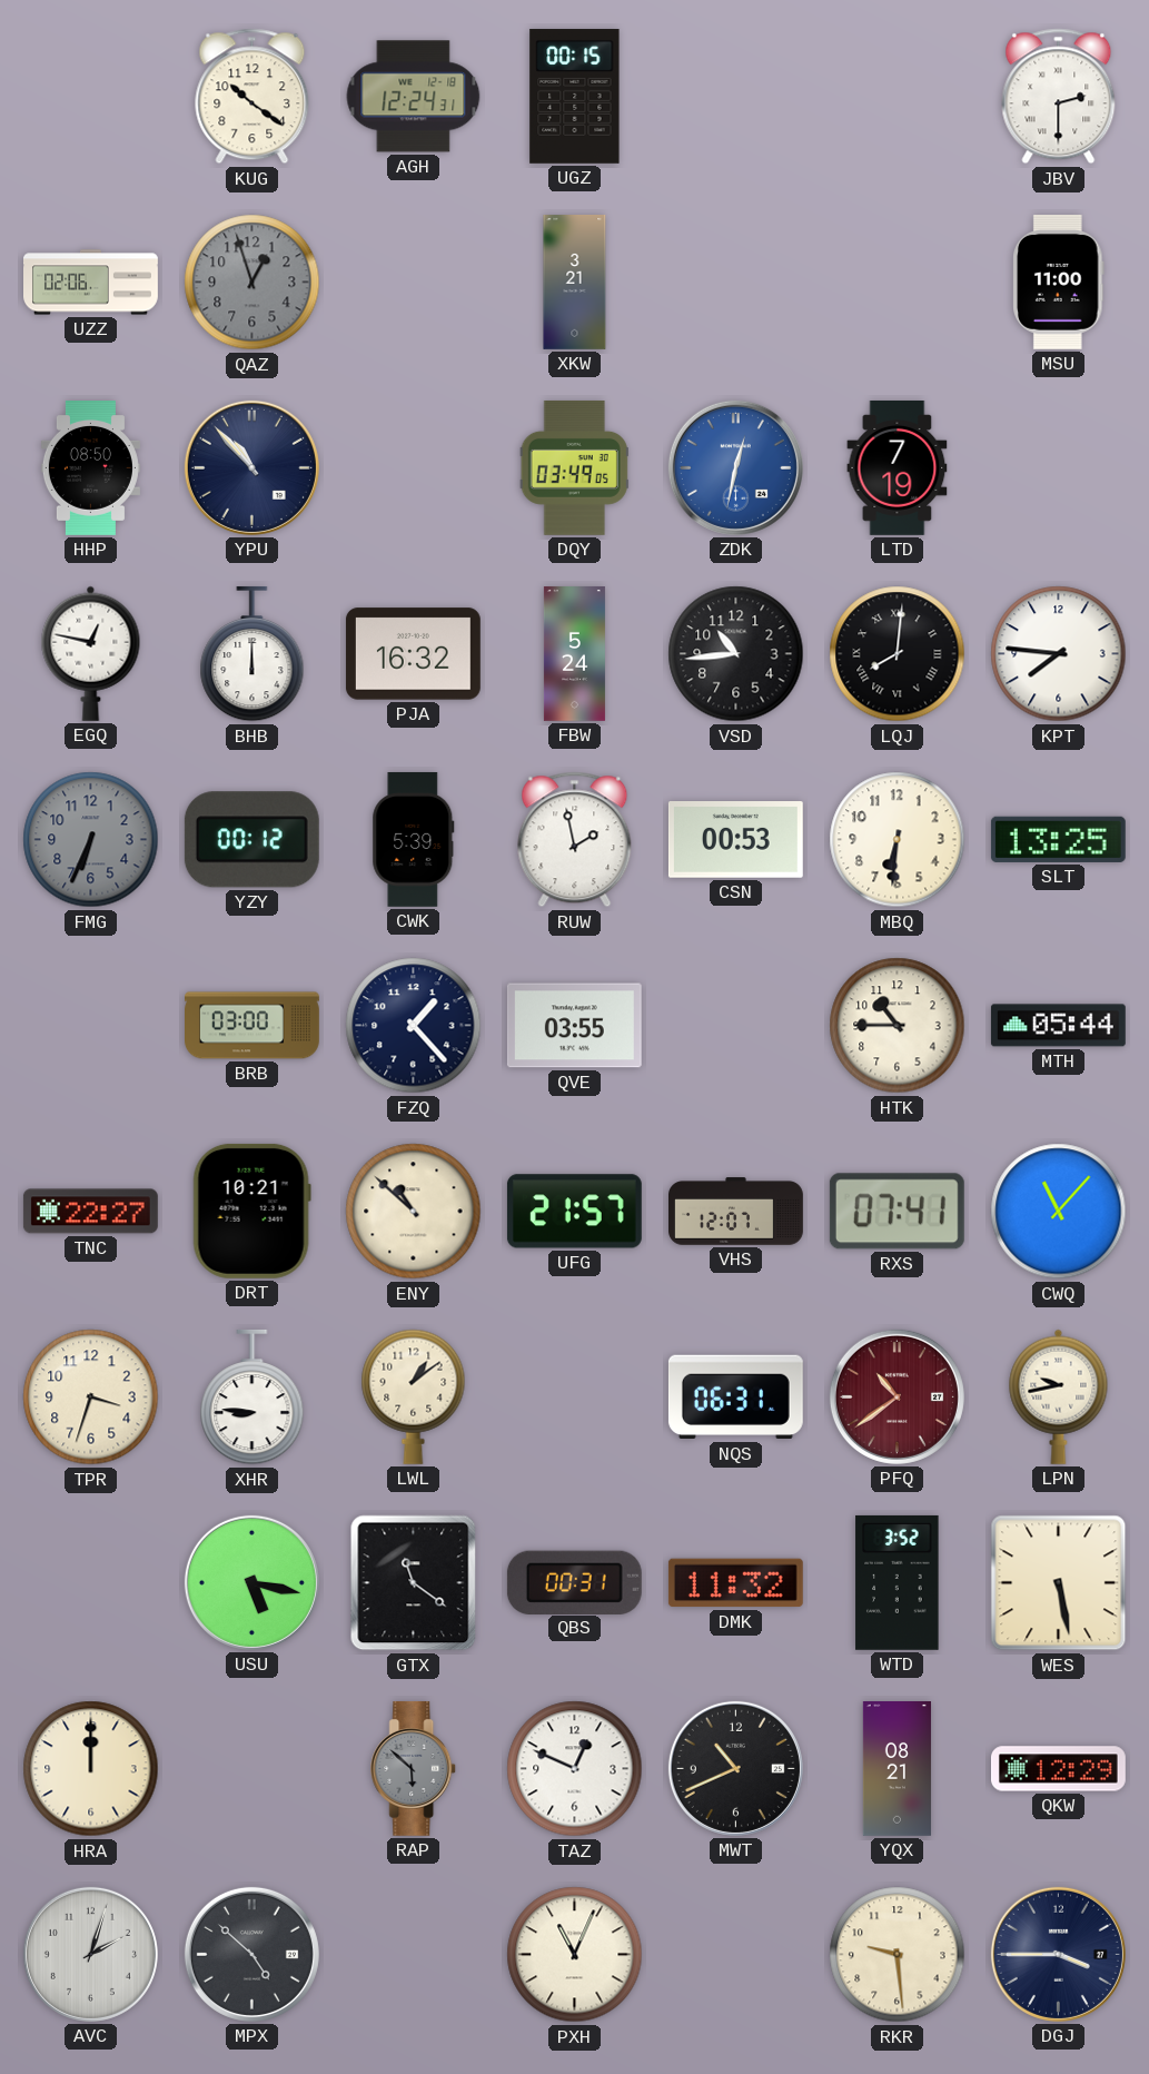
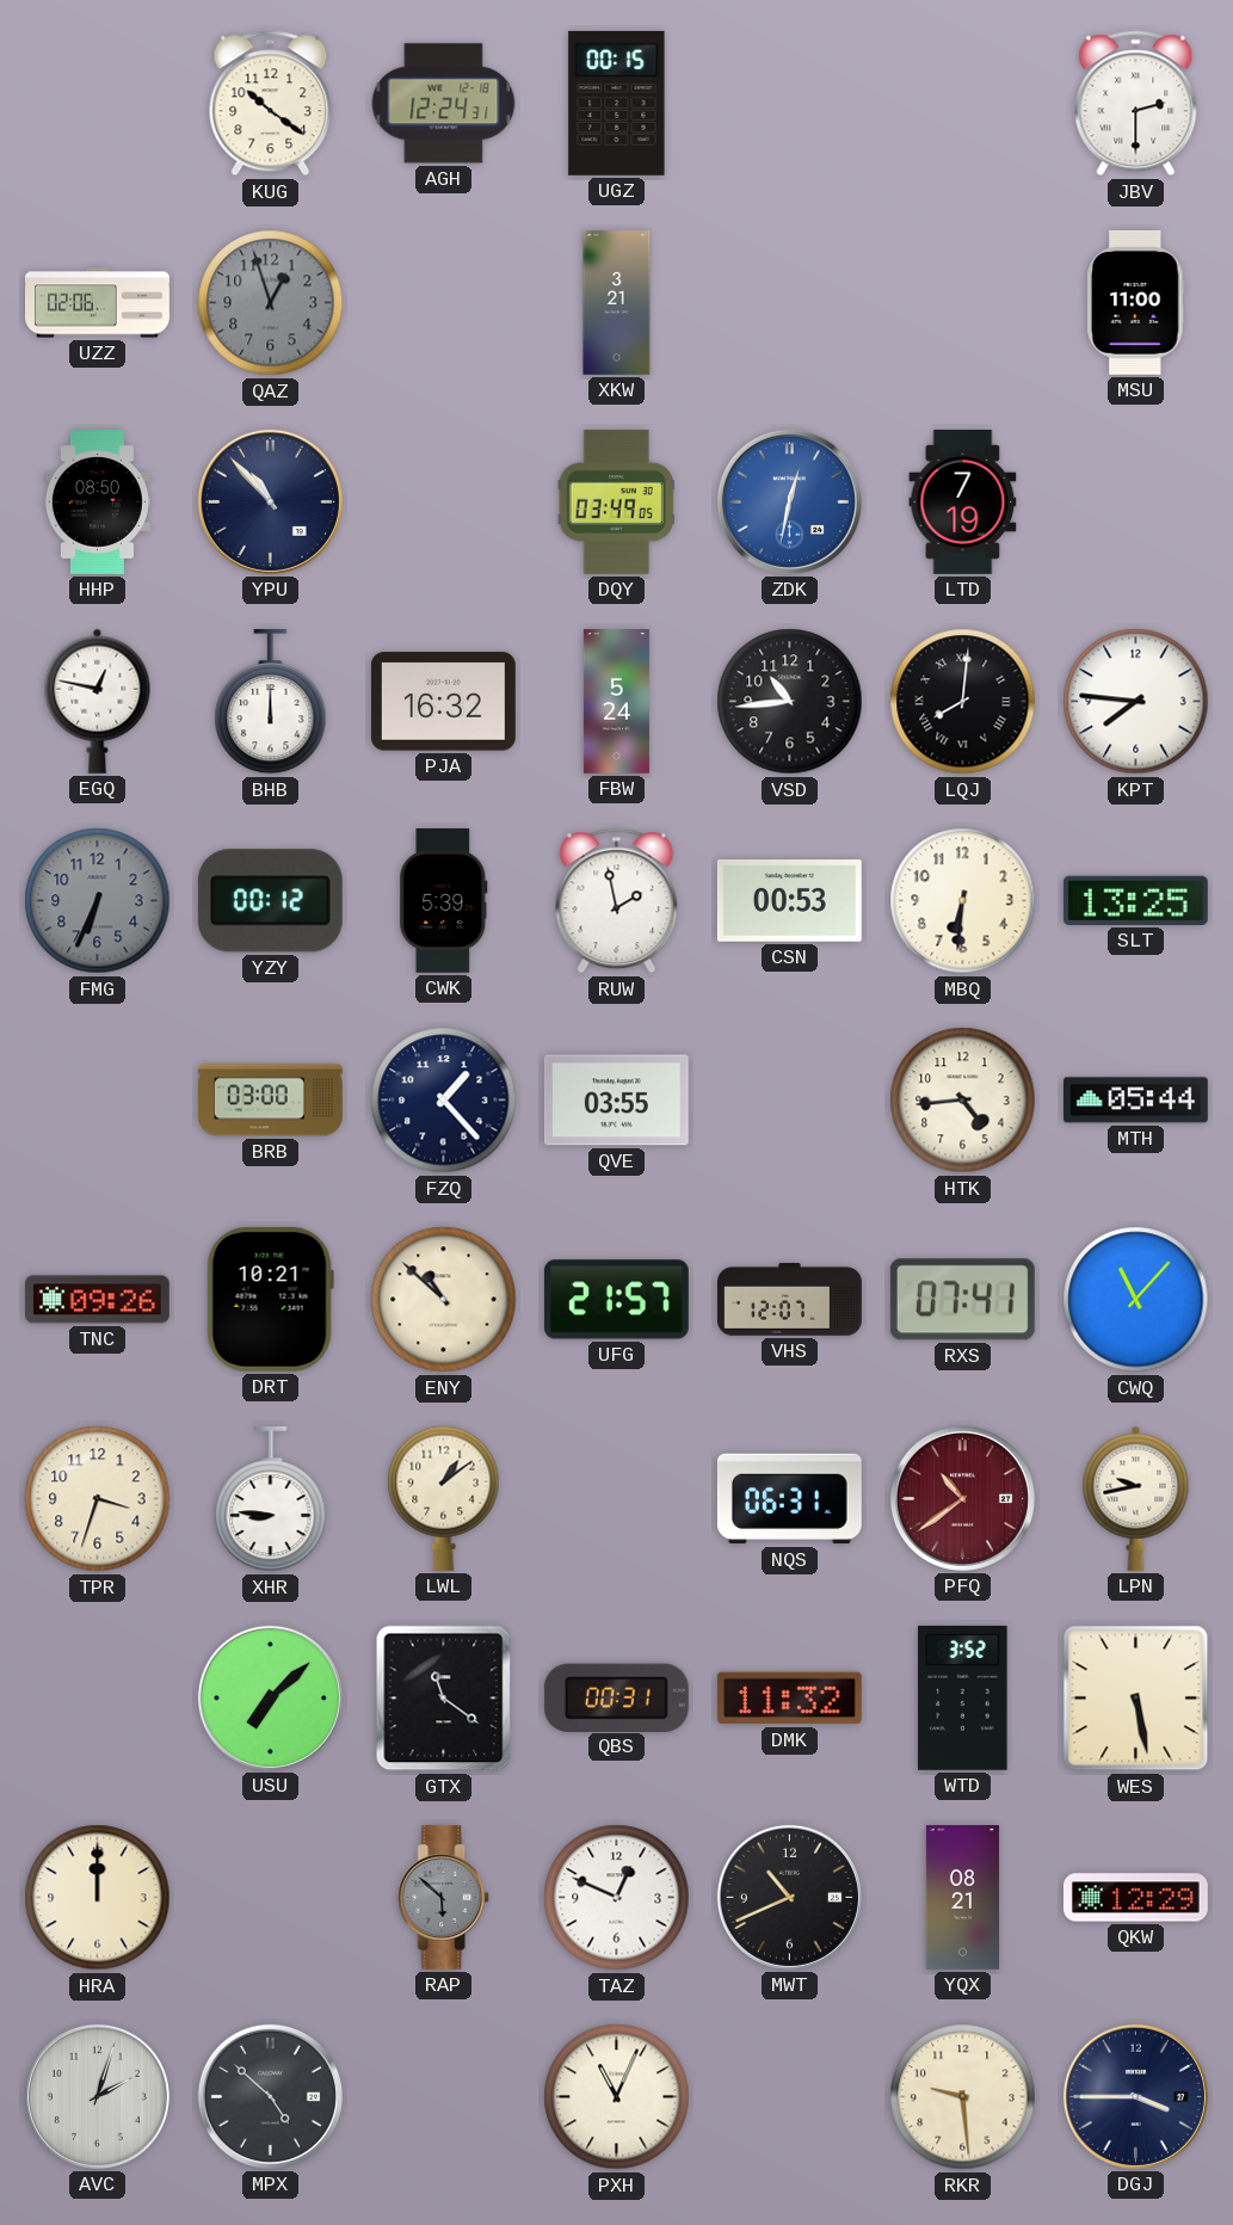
HTK: 10:45 -> 4:44 (963, 1101)
TNC: 22:27 -> 09:26 (97, 1300)
USU: 5:17 -> 7:08 (270, 1697)
